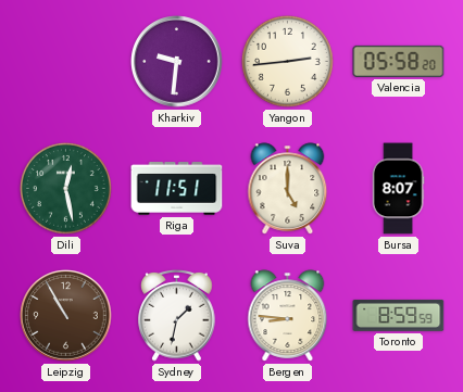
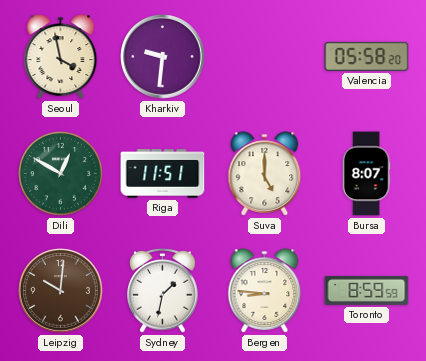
Seoul: none -> 3:58 (61, 57)
Yangon: 2:44 -> none (287, 61)
Dili: 12:28 -> 12:50 (60, 173)
Leipzig: 10:55 -> 10:01 (61, 291)
